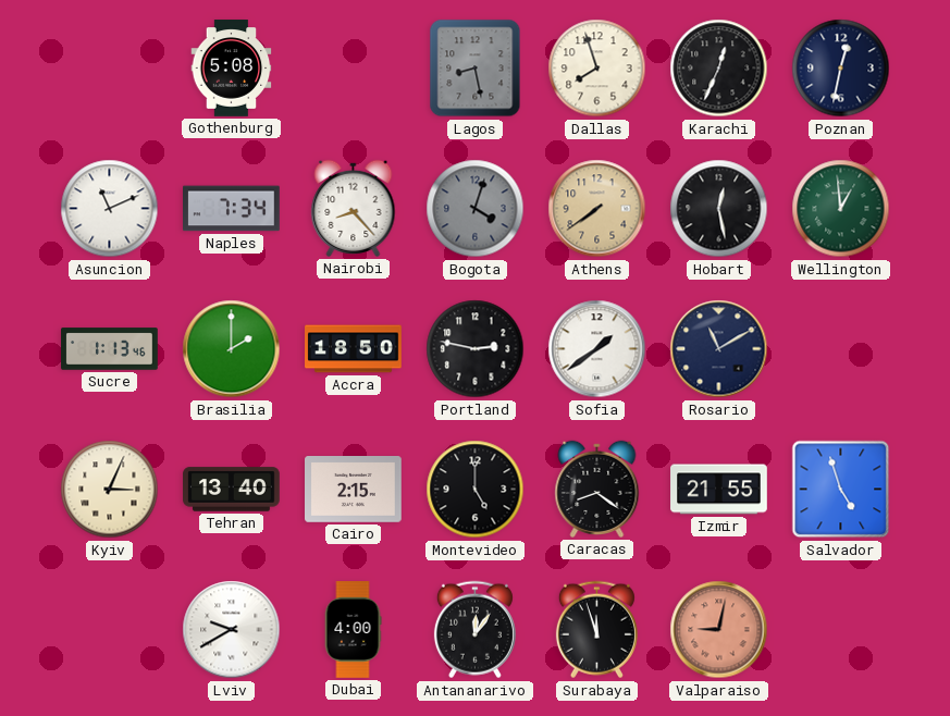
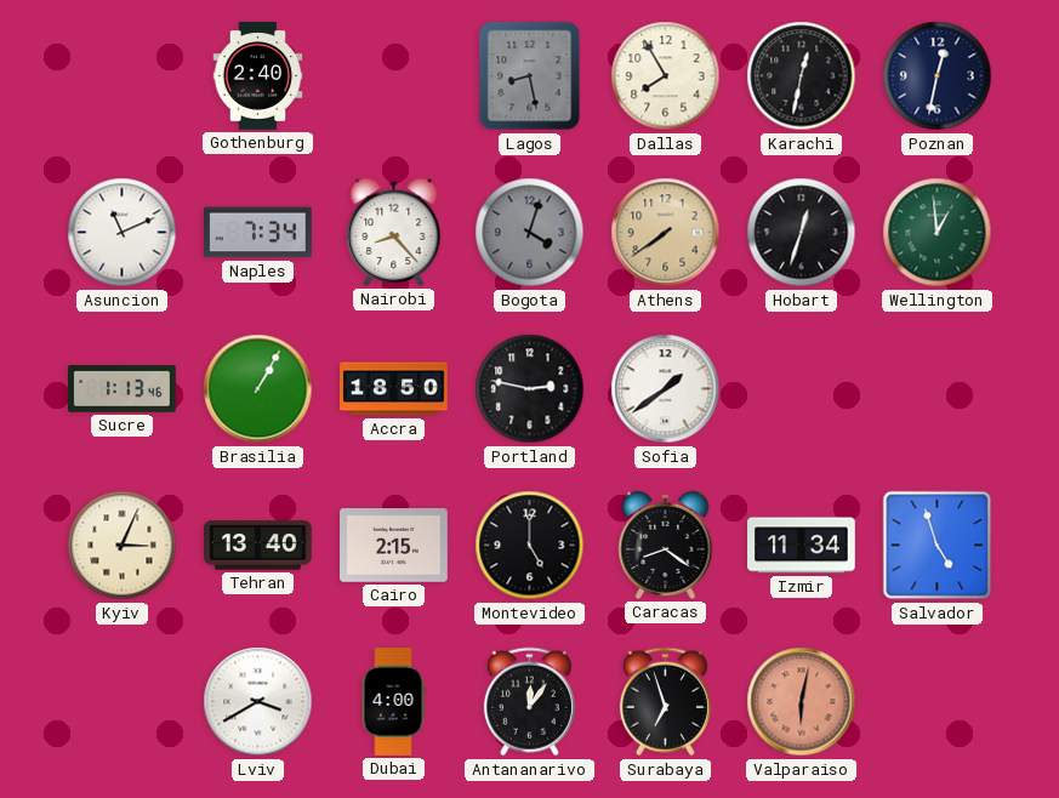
Gothenburg: 5:08 -> 2:40 (258, 76)
Dallas: 7:57 -> 7:55 (666, 76)
Karachi: 12:34 -> 12:32 (802, 76)
Hobart: 12:28 -> 12:33 (802, 233)
Brasilia: 2:00 -> 1:05 (258, 389)
Rosario: 11:10 -> none (719, 349)
Izmir: 21:55 -> 11:34 (802, 546)
Lviv: 9:40 -> 3:40 (258, 702)
Surabaya: 11:57 -> 6:57 (665, 702)
Valparaiso: 9:02 -> 6:02 (802, 702)
